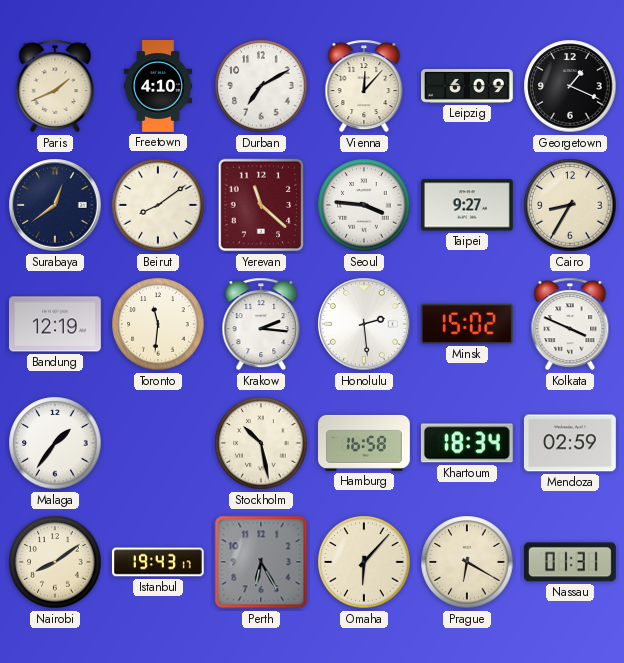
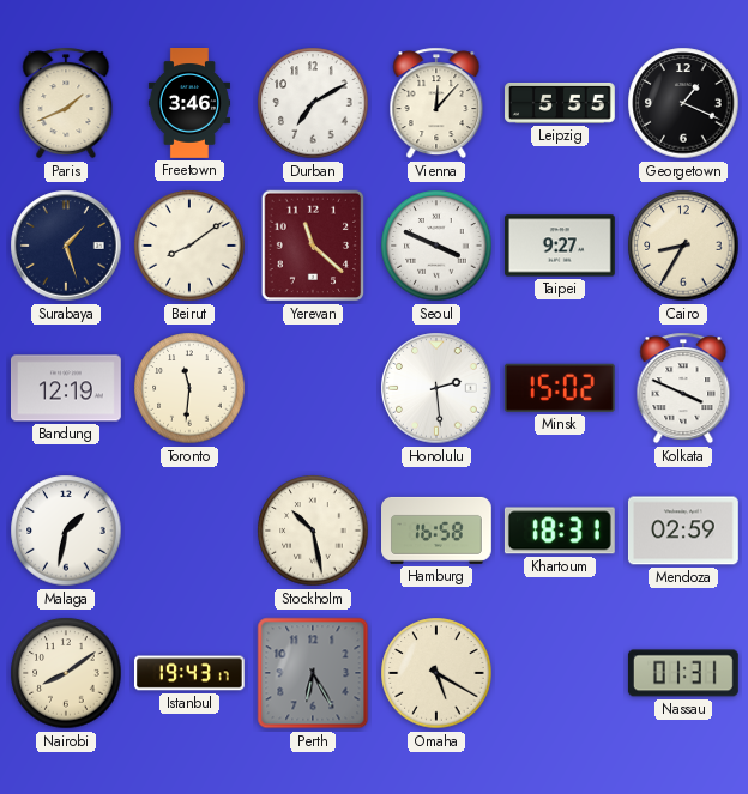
Freetown: 4:10 -> 3:46 (188, 104)
Leipzig: 6:09 -> 5:55 (561, 104)
Surabaya: 12:39 -> 1:27 (66, 246)
Seoul: 3:46 -> 3:49 (436, 246)
Krakow: 2:16 -> none (261, 324)
Malaga: 1:36 -> 1:32 (66, 531)
Khartoum: 18:34 -> 18:31 (560, 531)
Omaha: 6:07 -> 5:20 (436, 673)
Prague: 6:20 -> none (467, 562)
